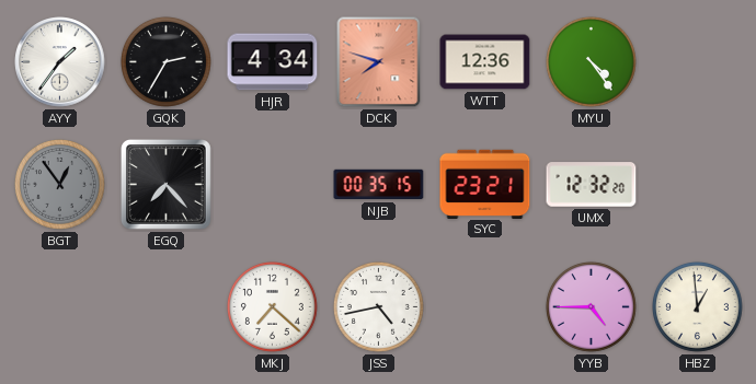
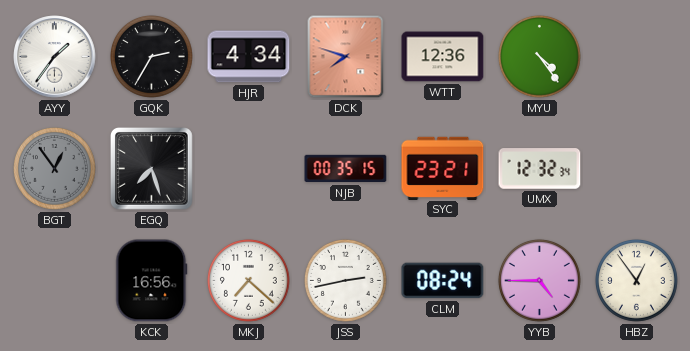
EGQ: 7:23 -> 7:27 (152, 168)
UMX: 12:32:20 -> 12:32:34 (540, 169)
KCK: none -> 16:56 (152, 281)
JSS: 4:43 -> 2:43 (345, 280)
CLM: none -> 08:24 (443, 281)
HBZ: 12:59 -> 12:54 (636, 280)
